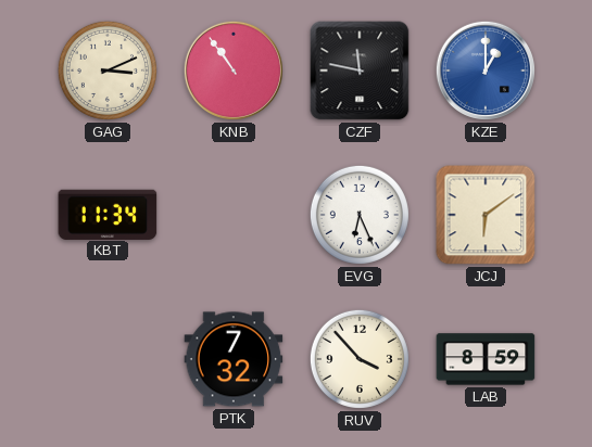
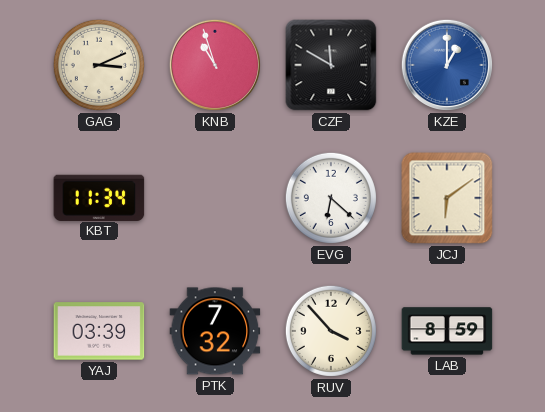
KNB: 10:54 -> 10:57 (215, 65)
CZF: 11:47 -> 11:50 (331, 65)
EVG: 6:26 -> 6:22 (331, 198)
YAJ: none -> 03:39 (99, 331)
